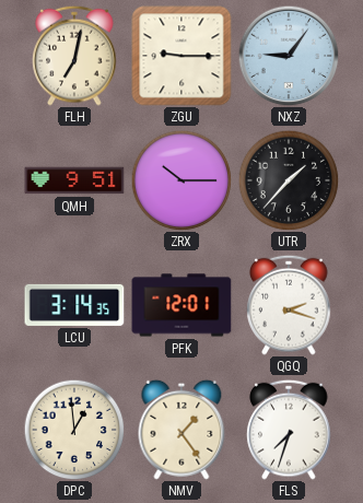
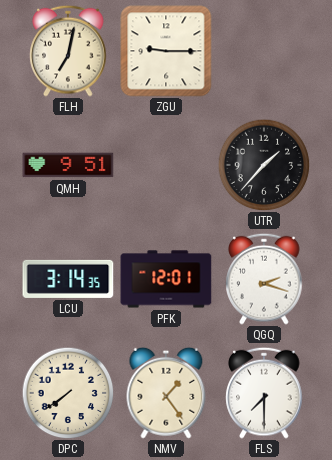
NXZ: 9:06 -> none (289, 56)
ZRX: 10:15 -> none (181, 180)
DPC: 12:59 -> 7:39 (68, 393)
FLS: 7:33 -> 7:30 (264, 393)
